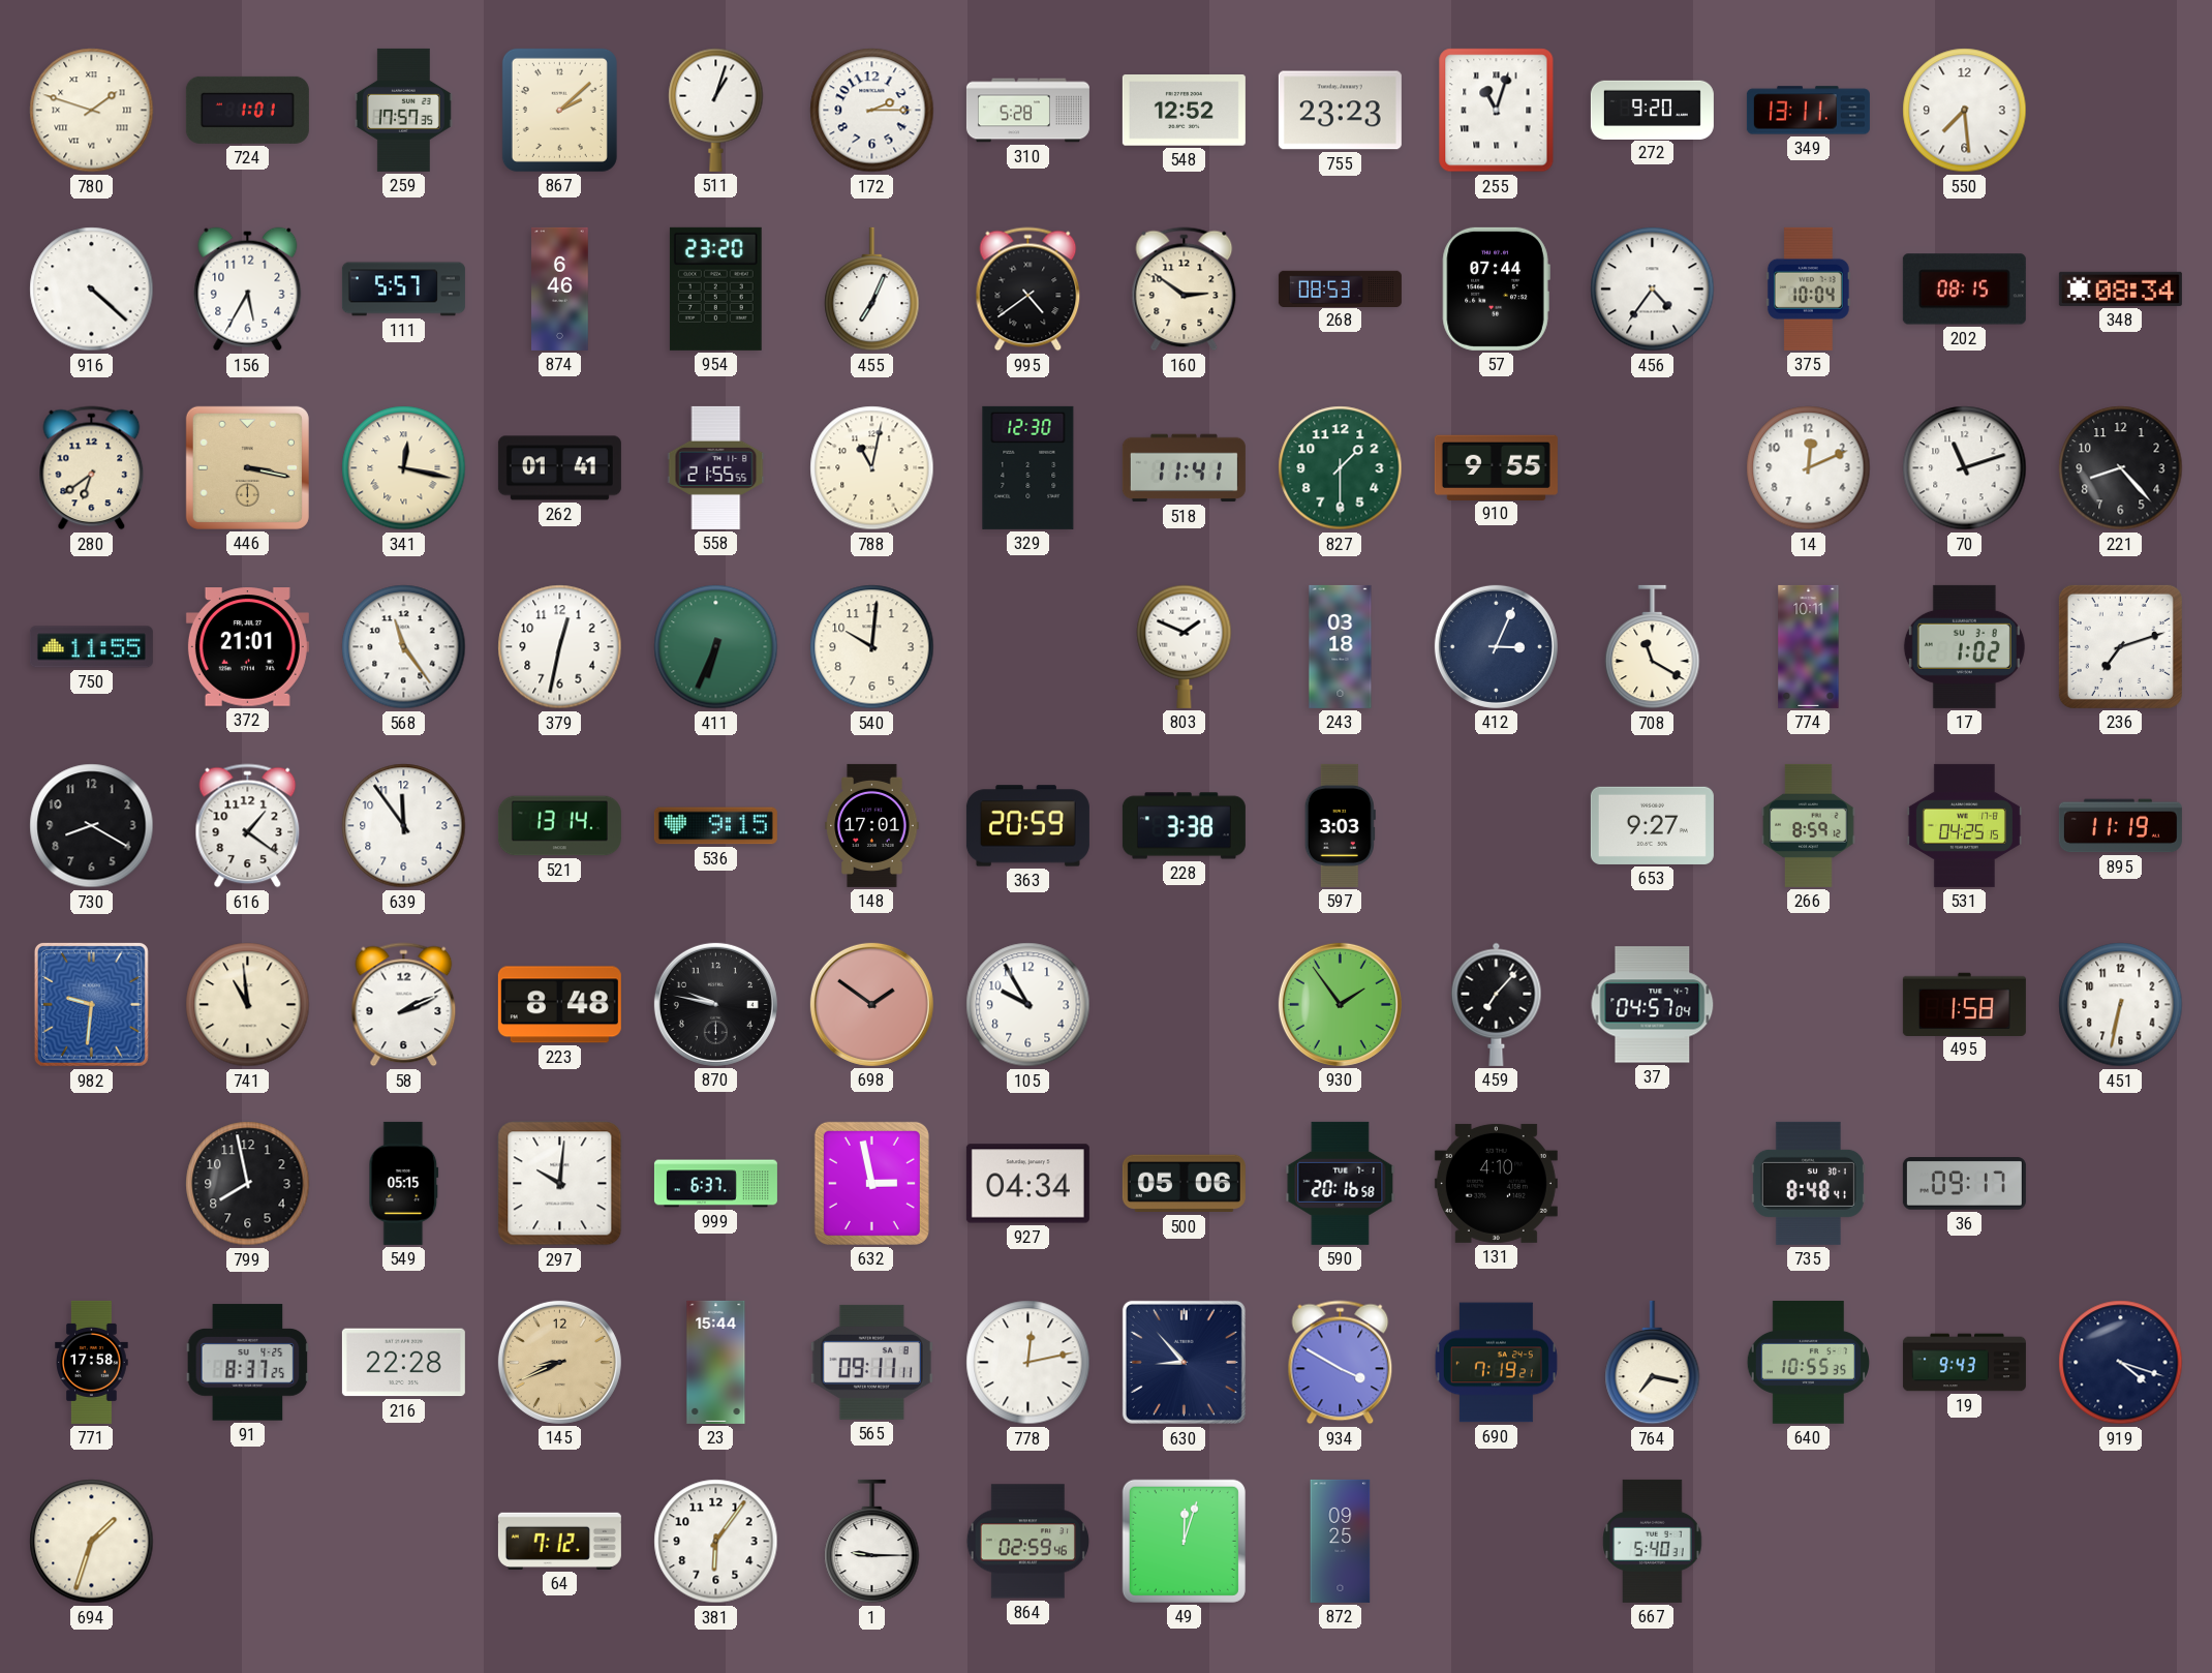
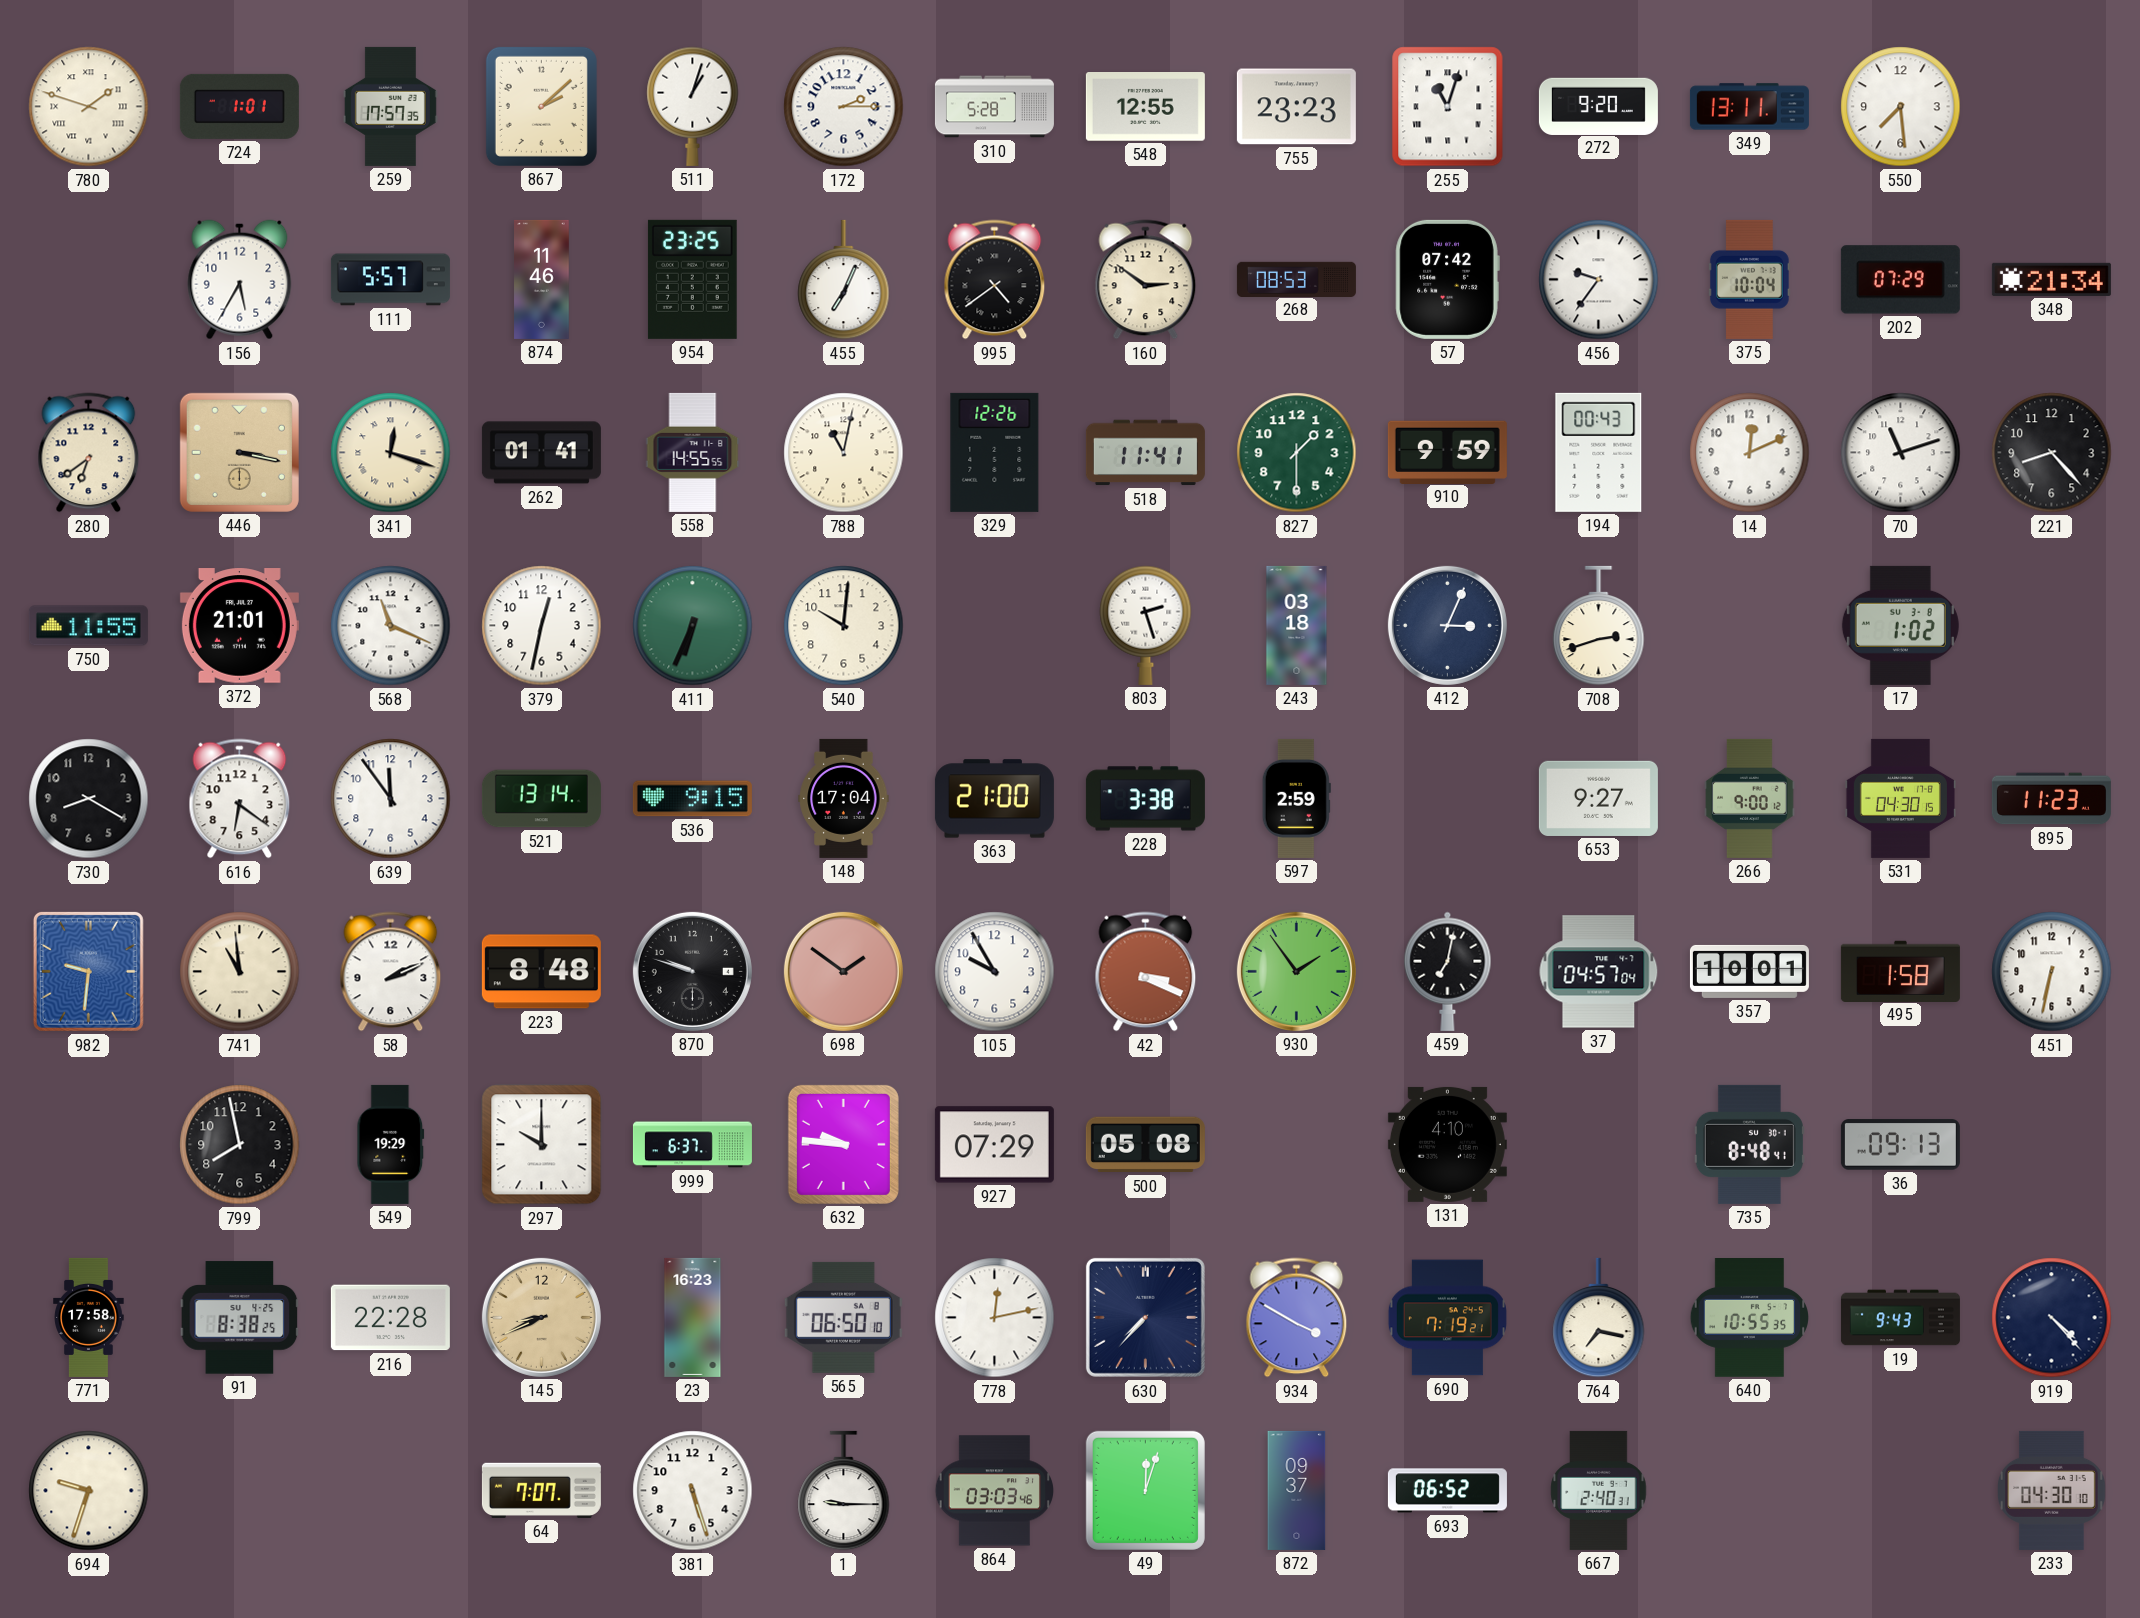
548: 12:52 -> 12:55 (1145, 107)
916: 4:22 -> none (92, 290)
874: 6:46 -> 11:46 (542, 279)
954: 23:20 -> 23:25 (692, 279)
57: 07:44 -> 07:42 (1447, 279)
456: 4:36 -> 9:36 (1599, 280)
202: 08:15 -> 07:29 (1900, 280)
348: 08:34 -> 21:34 (2051, 279)
341: 12:17 -> 12:18 (391, 453)
558: 21:55 -> 14:55 (693, 452)
329: 12:30 -> 12:26 (995, 452)
910: 9:55 -> 9:59 (1447, 452)
194: none -> 00:43 (1599, 452)
568: 11:24 -> 11:19 (391, 626)
803: 1:49 -> 2:27 (1146, 625)
708: 11:20 -> 2:42 (1599, 626)
774: 10:11 -> none (1809, 646)
236: 7:12 -> none (2120, 646)
616: 1:21 -> 6:21 (240, 799)
148: 17:01 -> 17:04 (844, 798)
363: 20:59 -> 21:00 (994, 799)
597: 3:03 -> 2:59 (1296, 798)
266: 8:59 -> 9:00 (1750, 798)
531: 04:25 -> 04:30 (1900, 798)
895: 11:19 -> 11:23 (2051, 799)
870: 9:47 -> 9:48 (692, 971)
42: none -> 3:19 (1146, 972)
459: 7:07 -> 7:02 (1448, 971)
357: none -> 10:01 (1749, 971)
549: 05:15 -> 19:29 (391, 1144)
297: 10:01 -> 10:00 (542, 1145)
632: 2:58 -> 9:46 (843, 1144)
927: 04:34 -> 07:29 (994, 1145)
500: 05:06 -> 05:08 (1145, 1145)
590: 20:16 -> none (1341, 1183)
36: 09:17 -> 09:13 (1900, 1145)
91: 8:37 -> 8:38 (240, 1318)
23: 15:44 -> 16:23 (693, 1317)
565: 09:11 -> 06:50 (843, 1317)
630: 8:53 -> 7:37 (1145, 1317)
919: 4:18 -> 4:23 (2052, 1318)
694: 1:33 -> 9:33 (89, 1491)
64: 7:12 -> 7:07 (541, 1490)
381: 6:06 -> 5:27 (693, 1491)
864: 02:59 -> 03:03 (994, 1491)
872: 09:25 -> 09:37 (1297, 1490)
693: none -> 06:52 (1447, 1491)
667: 5:40 -> 2:40 (1599, 1490)
233: none -> 04:30 (2052, 1490)
